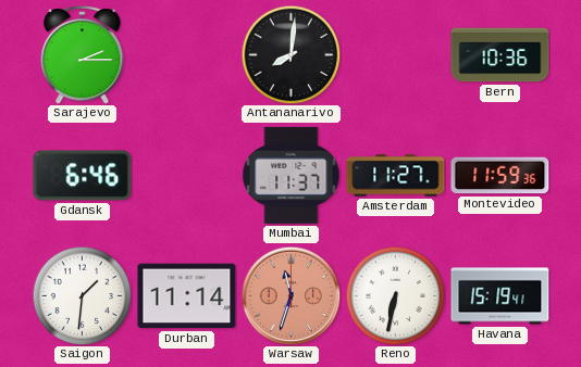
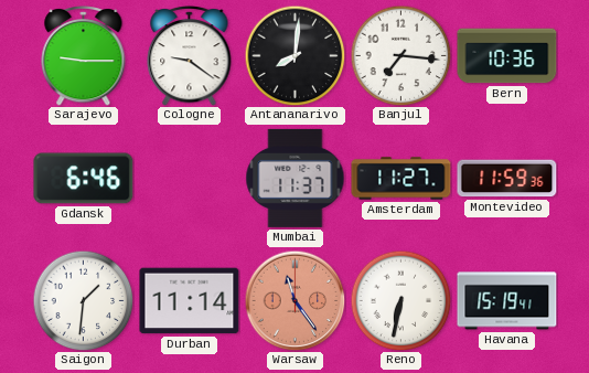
Sarajevo: 2:15 -> 9:15 (84, 55)
Cologne: none -> 9:21 (190, 55)
Banjul: none -> 7:16 (400, 55)
Warsaw: 11:33 -> 11:24 (294, 300)
